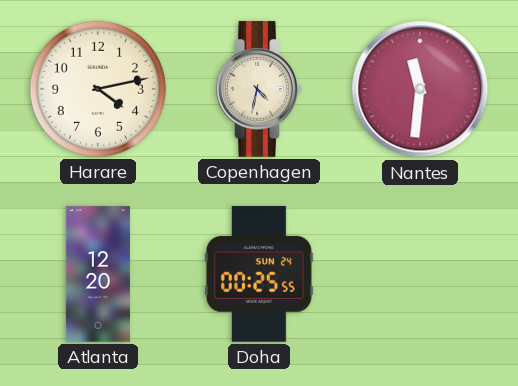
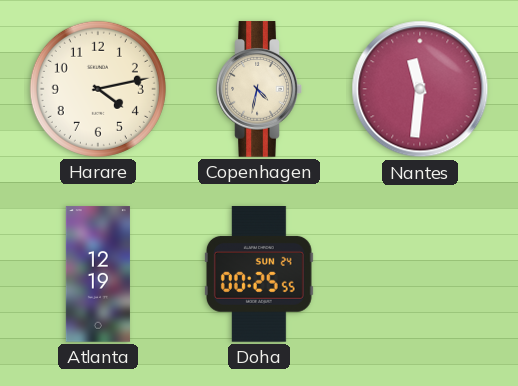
Atlanta: 12:20 -> 12:19 (98, 274)
